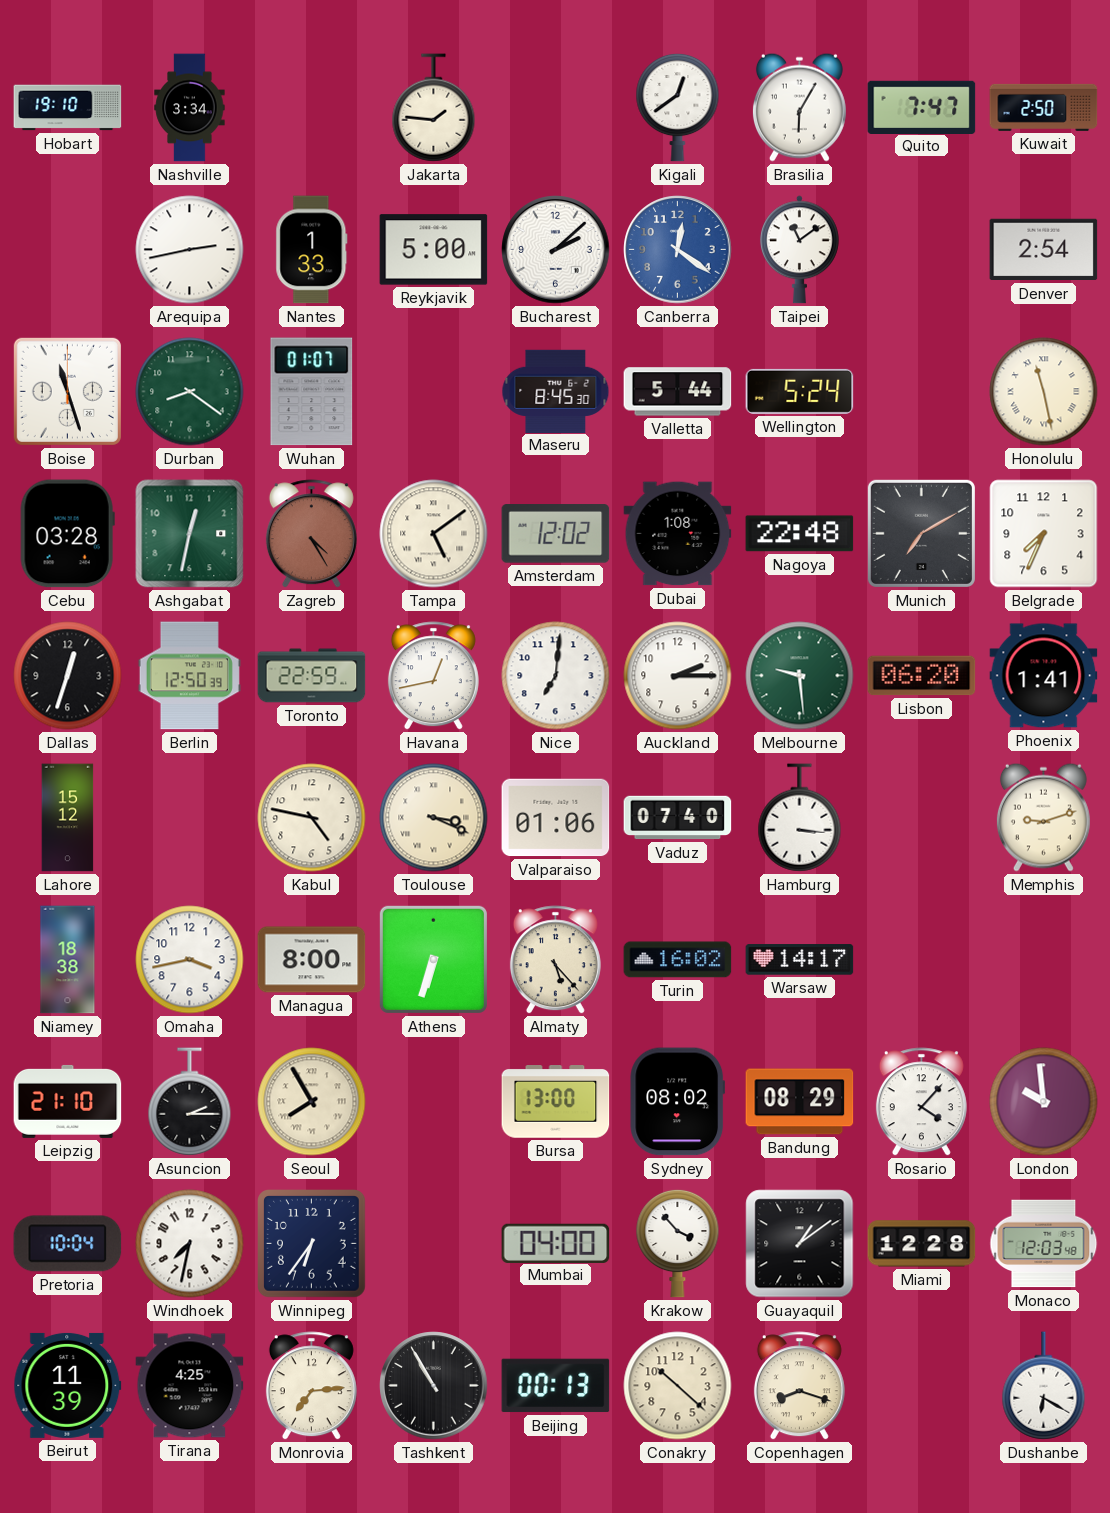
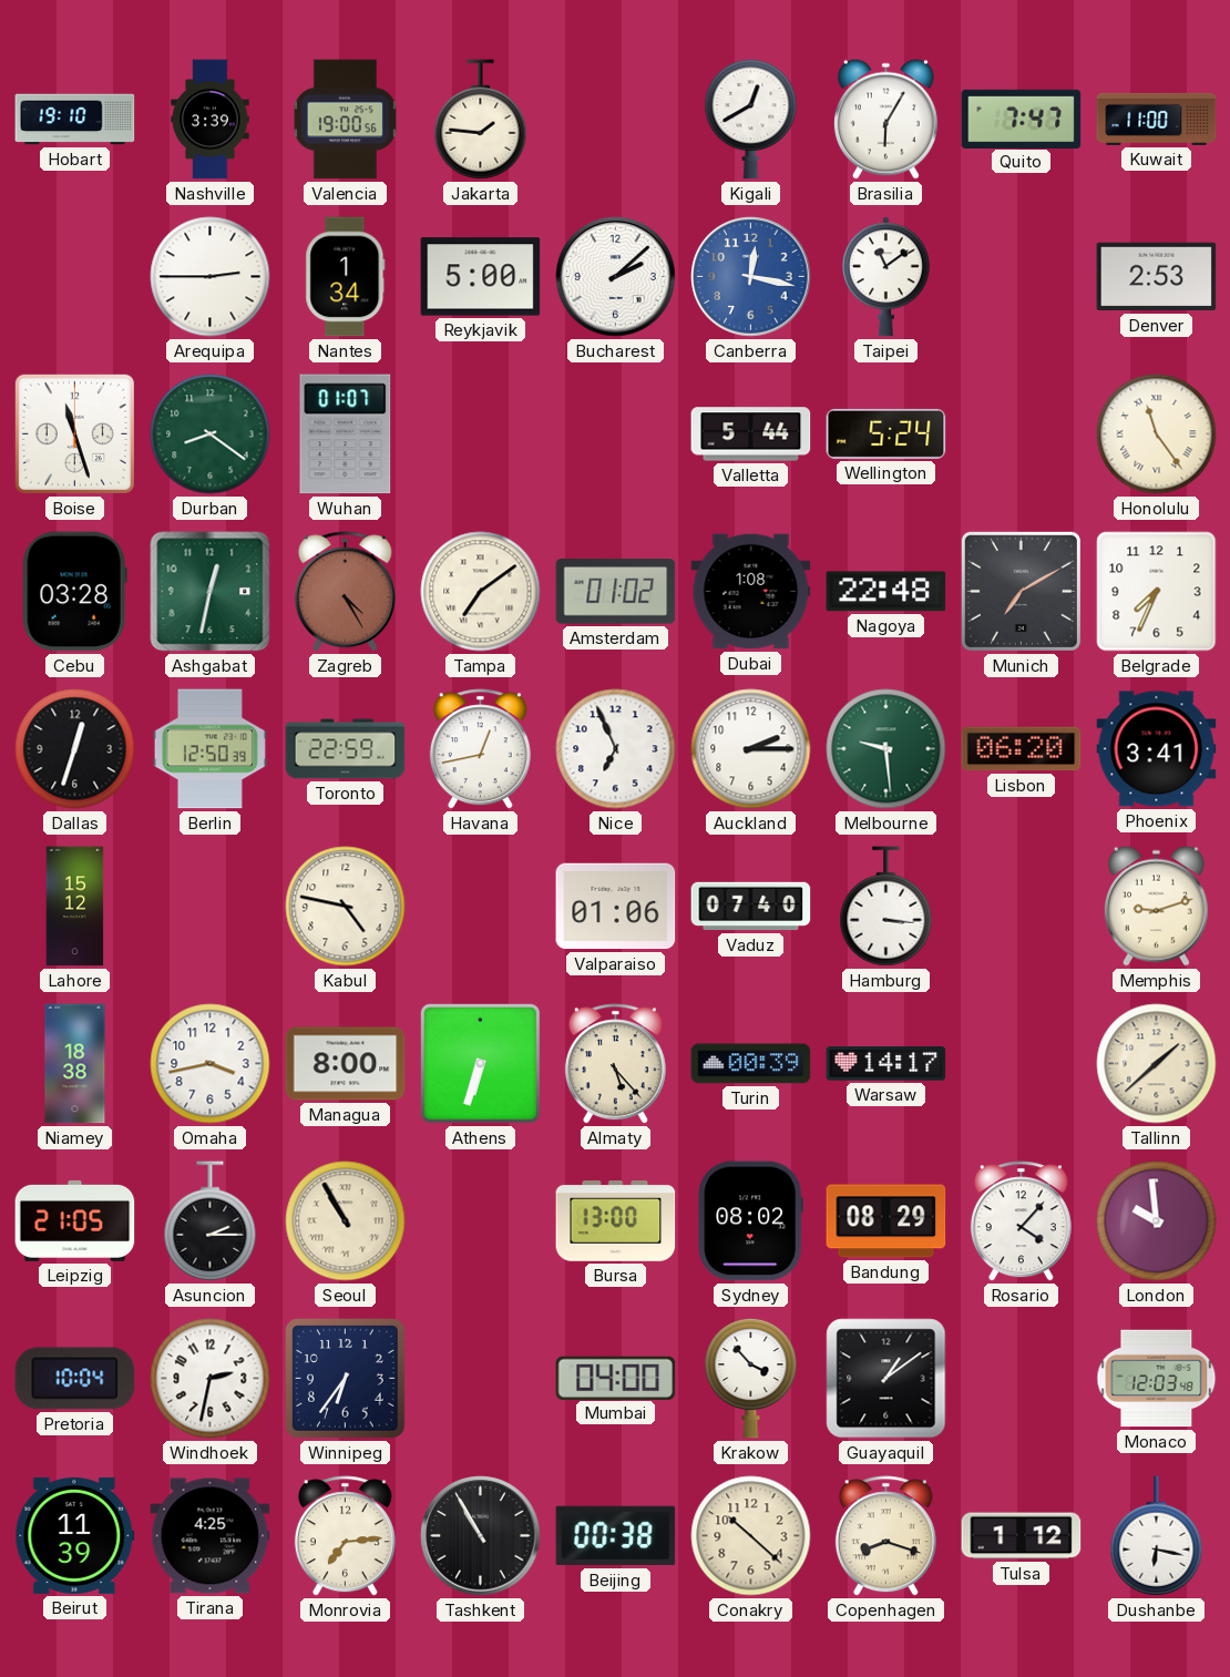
Nashville: 3:34 -> 3:39 (211, 120)
Valencia: none -> 19:00 (345, 120)
Kigali: 12:39 -> 12:40 (751, 119)
Kuwait: 2:50 -> 11:00 (1157, 119)
Arequipa: 2:43 -> 2:45 (211, 277)
Nantes: 1:33 -> 1:34 (346, 277)
Canberra: 12:21 -> 12:17 (751, 277)
Denver: 2:54 -> 2:53 (1157, 277)
Maseru: 8:45 -> none (556, 391)
Honolulu: 11:28 -> 11:24 (1157, 434)
Tampa: 5:09 -> 7:09 (481, 592)
Amsterdam: 12:02 -> 01:02 (616, 592)
Nice: 7:01 -> 6:56 (616, 749)
Phoenix: 1:41 -> 3:41 (1157, 749)
Toulouse: 3:19 -> none (434, 818)
Turin: 16:02 -> 00:39 (751, 1064)
Tallinn: none -> 1:38 (1157, 1064)
Leipzig: 21:10 -> 21:05 (75, 1220)
Seoul: 7:55 -> 10:55 (346, 1221)
Windhoek: 7:32 -> 2:32 (211, 1379)
Miami: 12:28 -> none (922, 1244)
Beijing: 00:13 -> 00:38 (616, 1536)
Tulsa: none -> 1:12 (1022, 1536)
Dushanbe: 6:20 -> 6:17 (1157, 1536)
